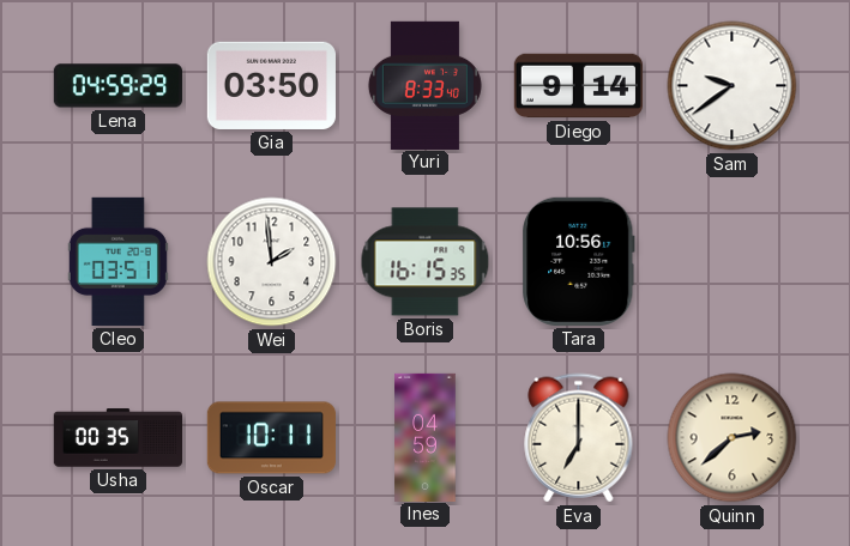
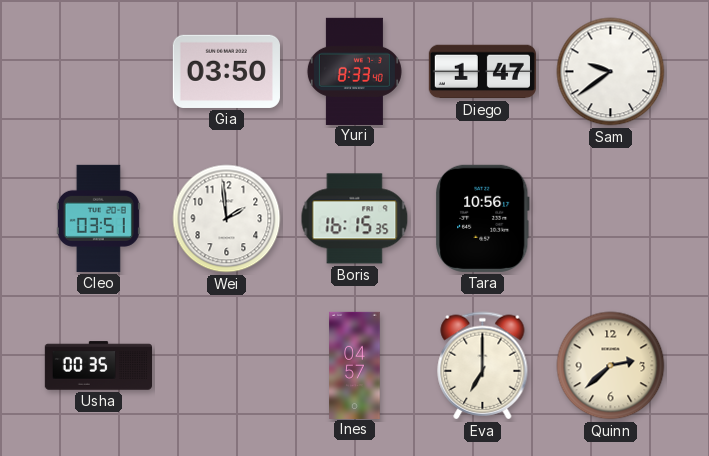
Lena: 04:59 -> none (117, 86)
Diego: 9:14 -> 1:47 (482, 72)
Oscar: 10:11 -> none (271, 438)
Ines: 04:59 -> 04:57 (355, 365)
